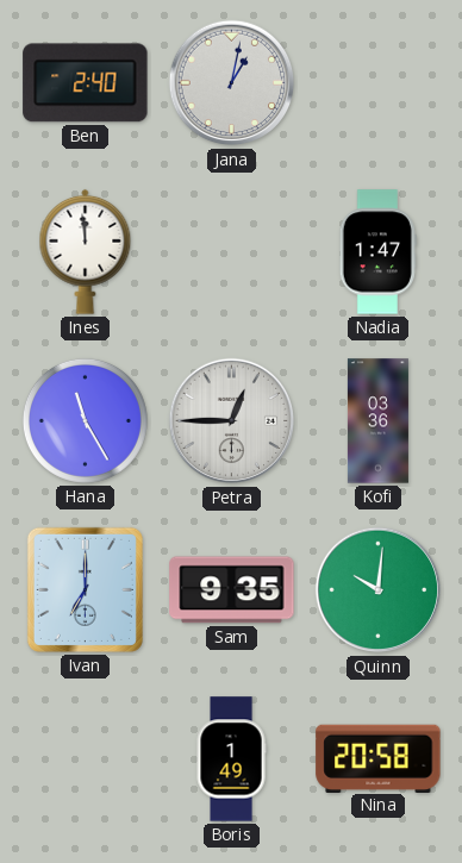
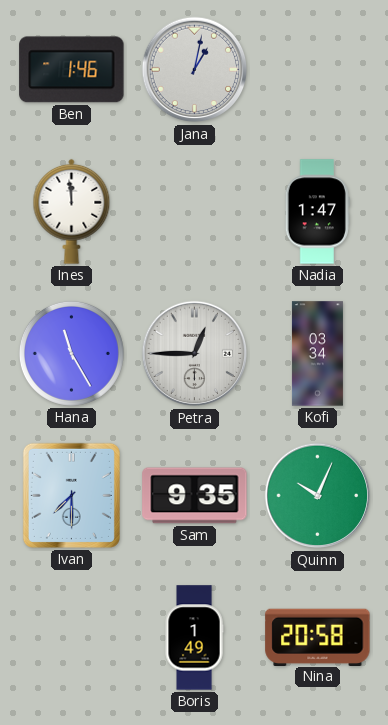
Ben: 2:40 -> 1:46 (72, 70)
Kofi: 03:36 -> 03:34 (317, 354)
Ivan: 7:00 -> 7:30 (71, 495)
Quinn: 10:01 -> 10:04 (318, 496)
